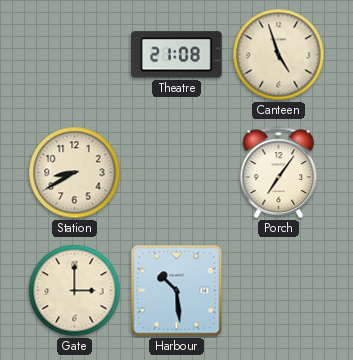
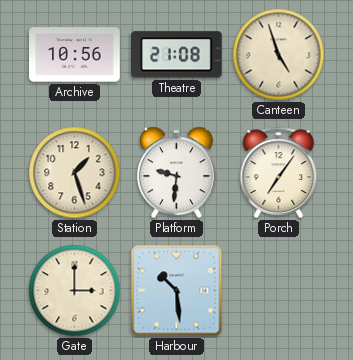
Archive: none -> 10:56 (75, 55)
Station: 8:40 -> 1:27 (75, 173)
Platform: none -> 9:31 (176, 173)
